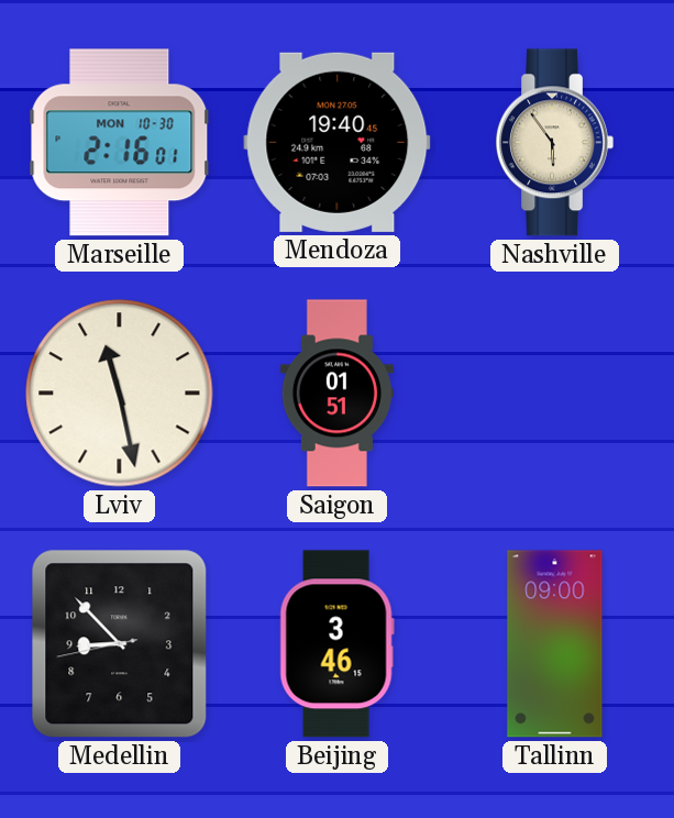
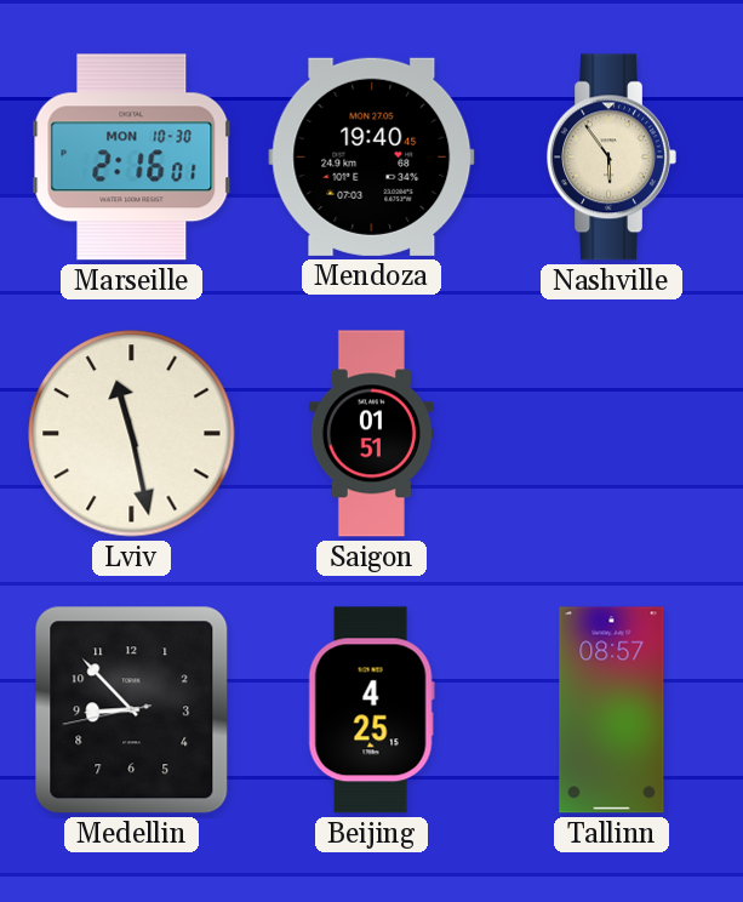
Beijing: 3:46 -> 4:25 (371, 710)
Tallinn: 09:00 -> 08:57 (612, 710)
